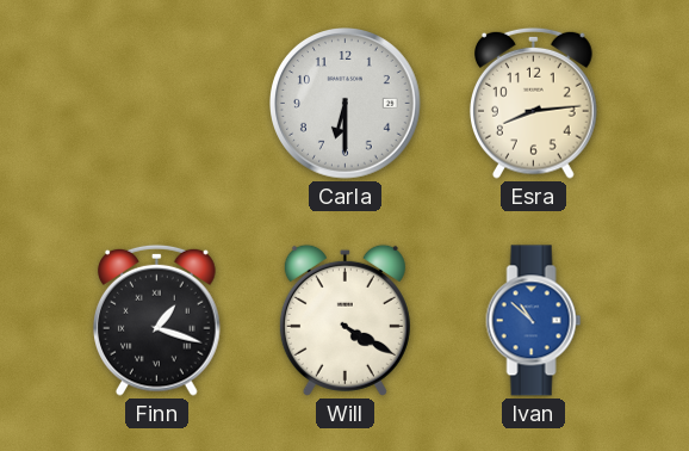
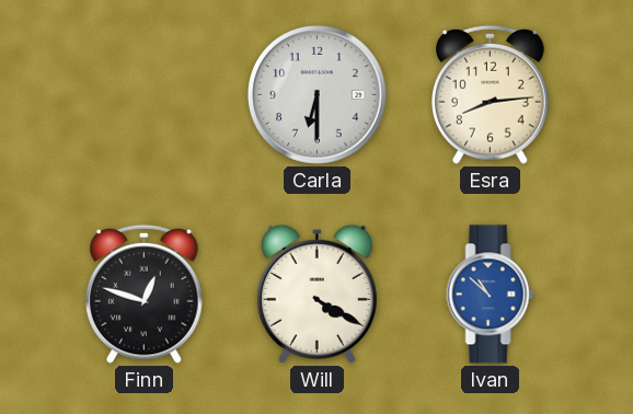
Finn: 1:18 -> 12:48 (145, 294)
